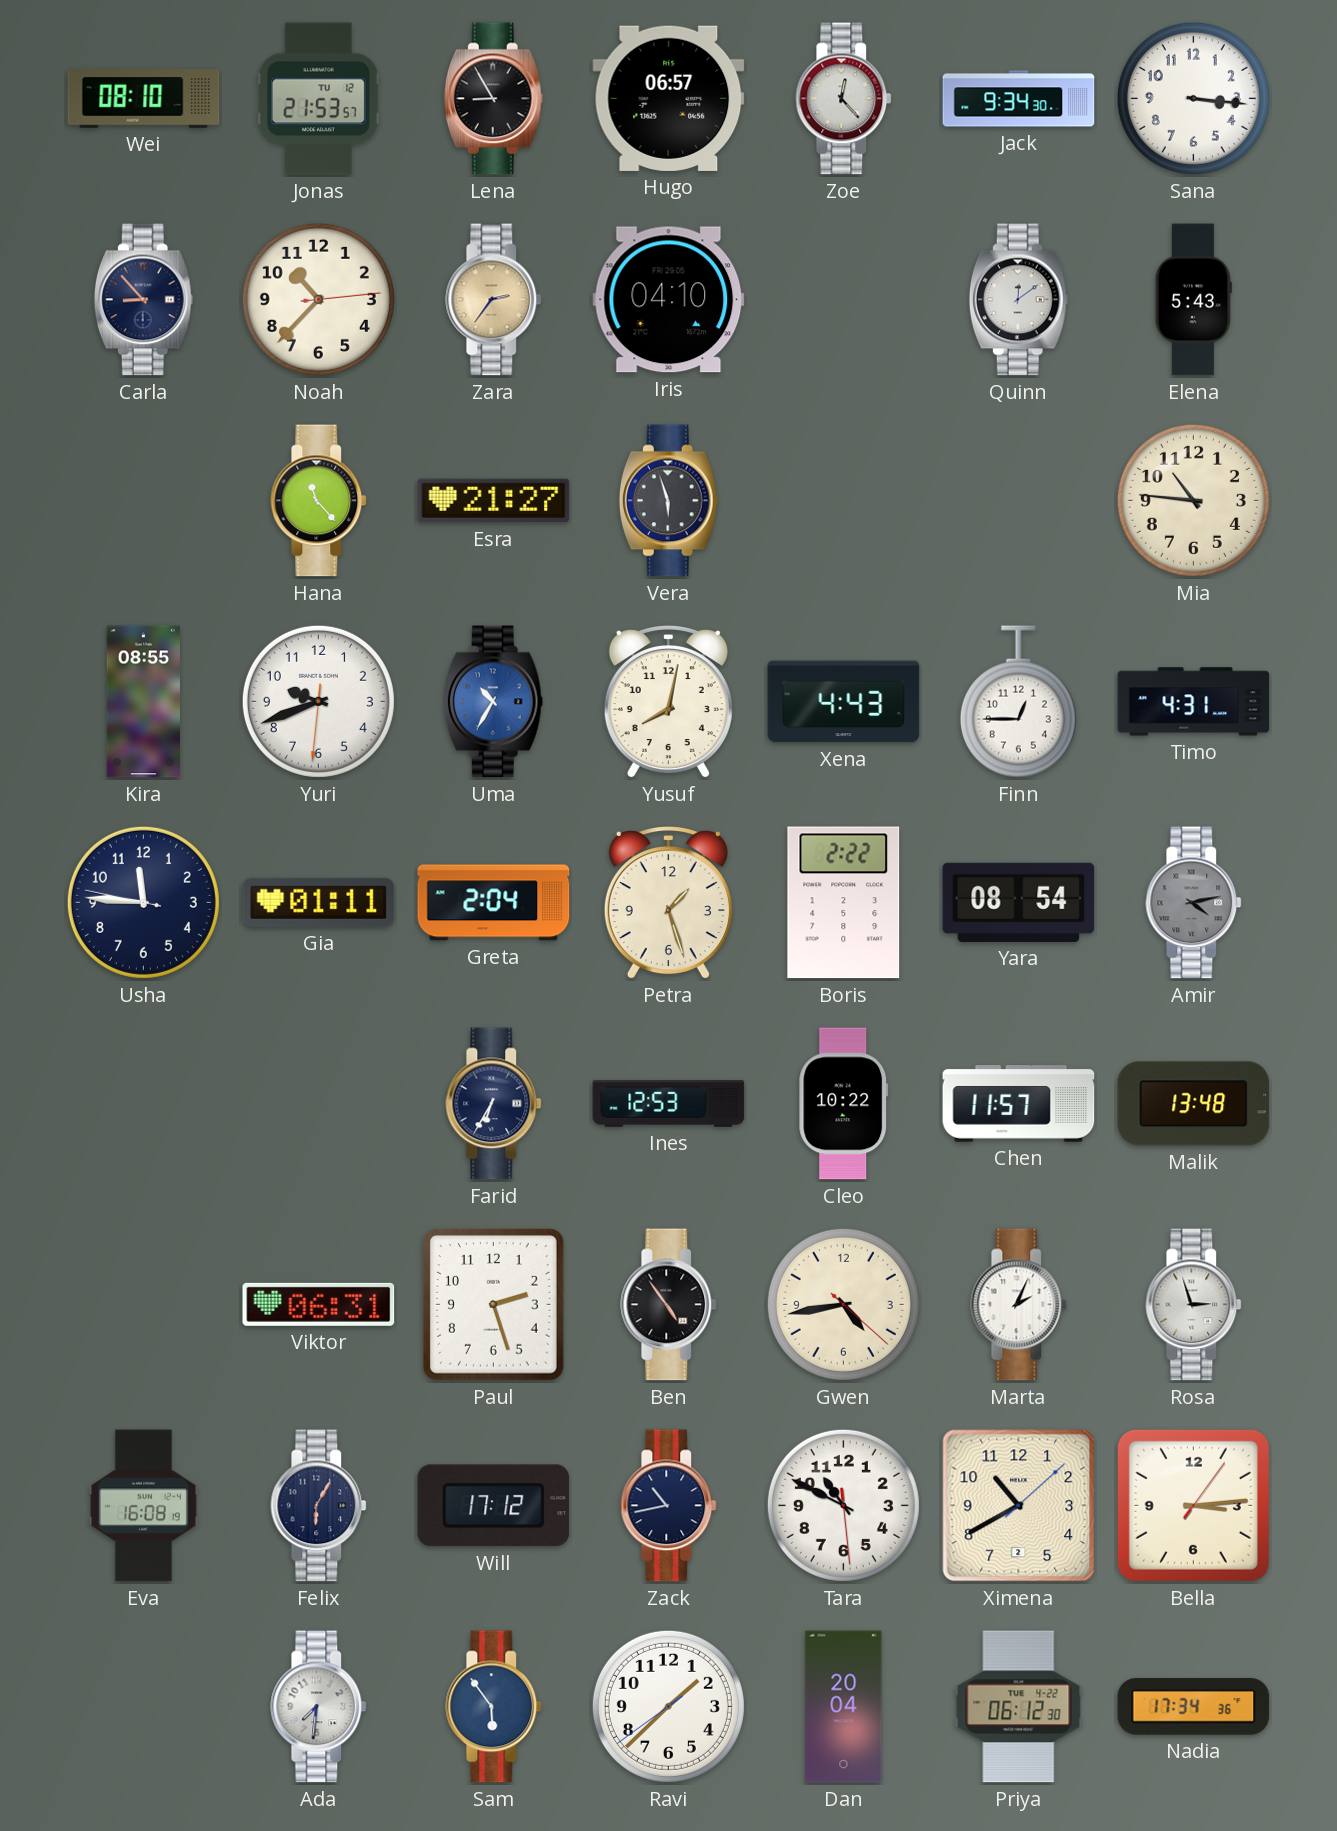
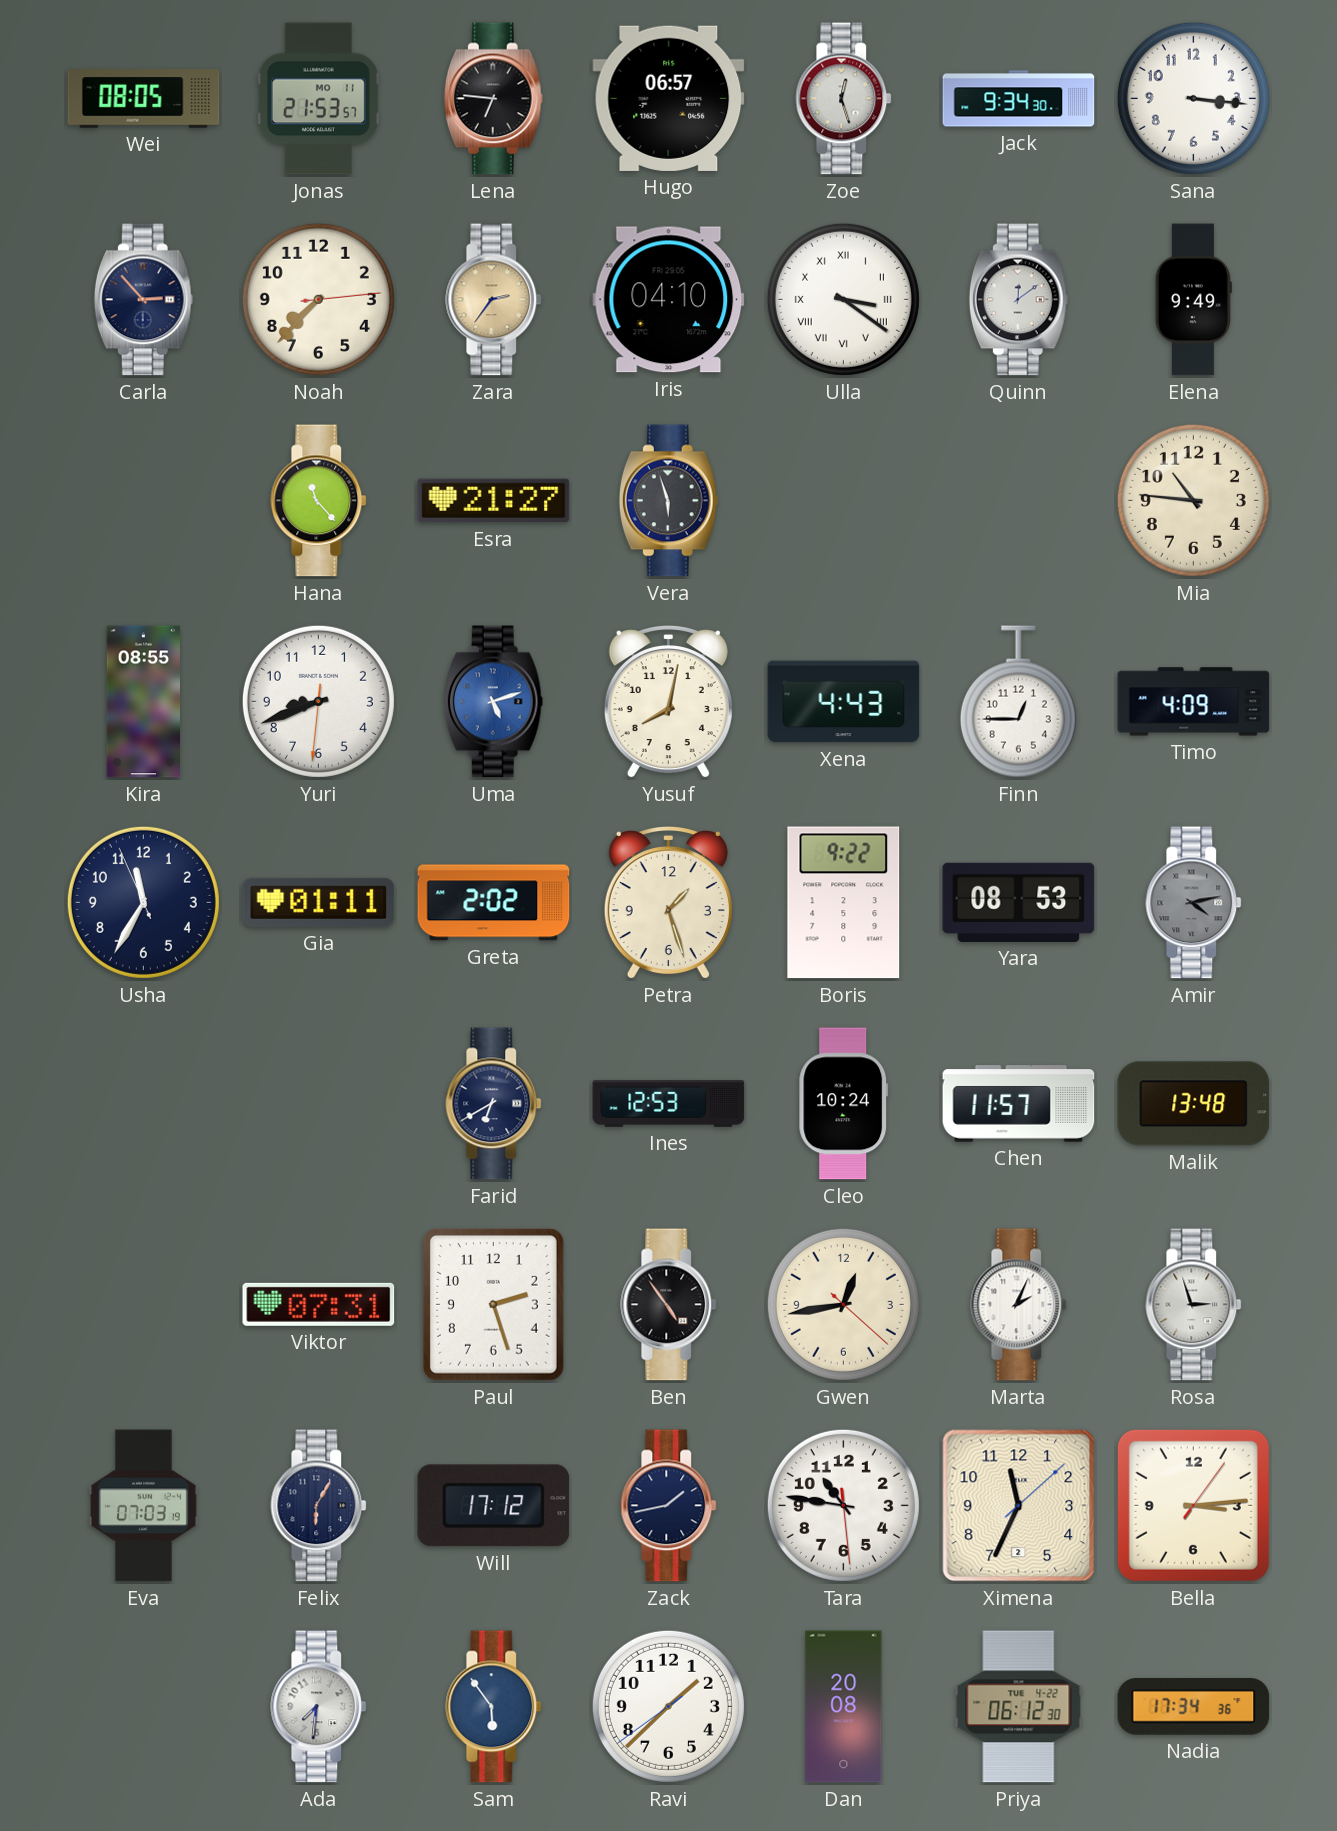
Wei: 08:10 -> 08:05 (144, 99)
Jonas date: TU 12 -> MO 11 (318, 99)
Lena: 8:55 -> 6:46 (493, 99)
Zoe: 12:23 -> 12:27 (844, 99)
Carla: 8:53 -> 2:53 (143, 300)
Noah: 10:37 -> 7:37 (318, 299)
Ulla: none -> 3:21 (843, 299)
Elena: 5:43 -> 9:49 (1193, 300)
Yuri: 9:41 -> 8:41 (318, 701)
Uma: 10:35 -> 5:12 (493, 702)
Timo: 4:31 -> 4:09 (1194, 702)
Usha: 11:45 -> 11:34 (143, 902)
Greta: 2:04 -> 2:02 (494, 903)
Boris: 2:22 -> 9:22 (844, 903)
Yara: 08:54 -> 08:53 (1019, 902)
Farid: 6:35 -> 6:40 (494, 1104)
Cleo: 10:22 -> 10:24 (844, 1104)
Viktor: 06:31 -> 07:31 (319, 1304)
Gwen: 4:43 -> 12:43 (843, 1304)
Eva: 16:08 -> 07:03 (144, 1506)
Zack: 10:43 -> 1:43 (669, 1506)
Tara: 10:49 -> 10:46 (843, 1505)
Ximena: 10:40 -> 11:34 (1019, 1506)
Dan: 20:04 -> 20:08 (844, 1707)
